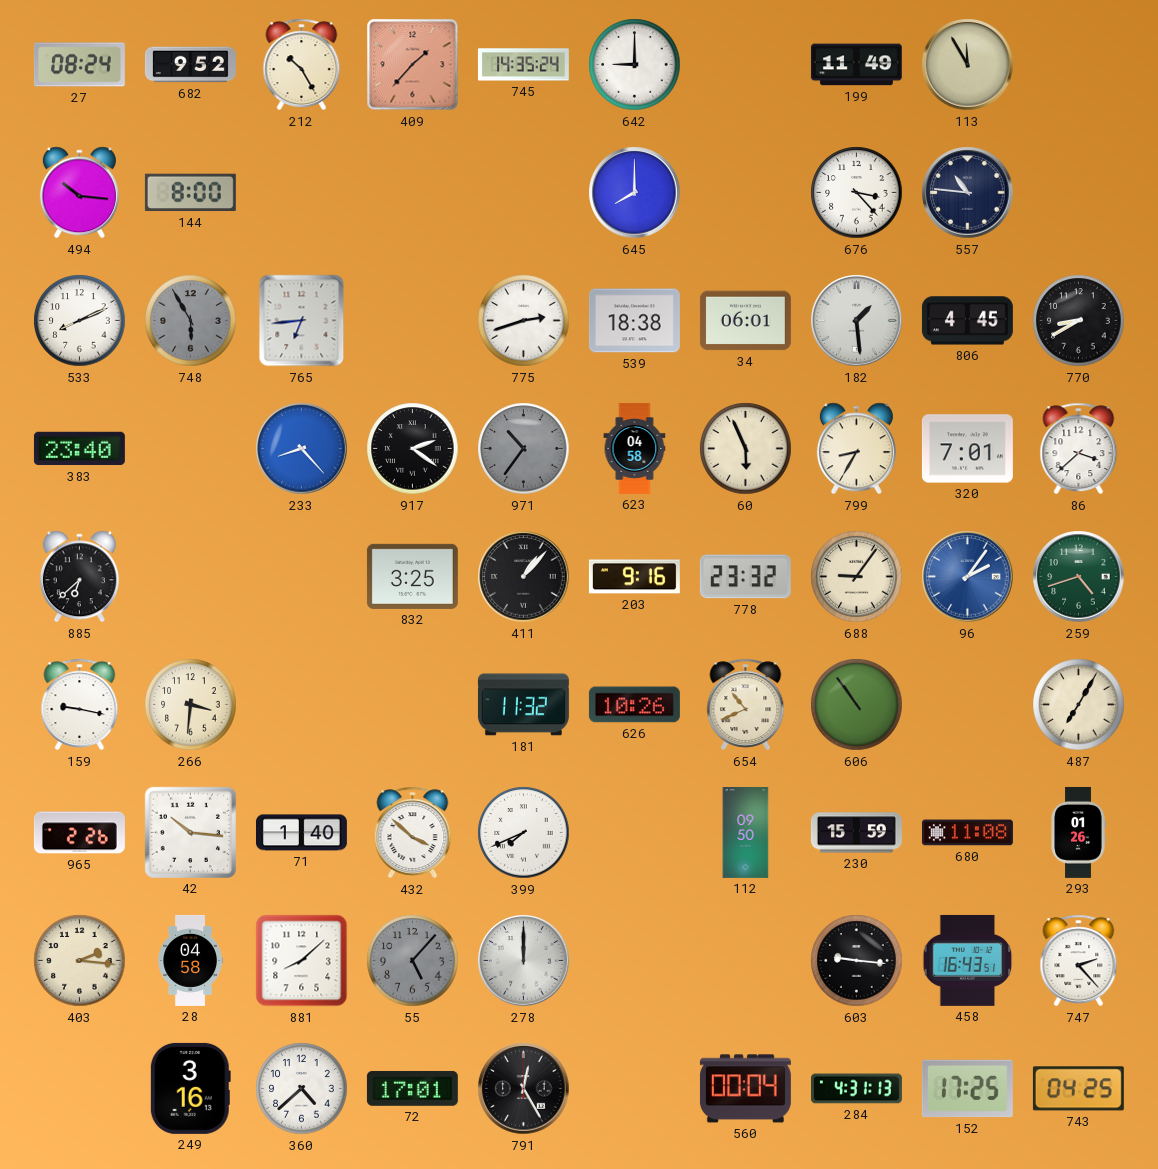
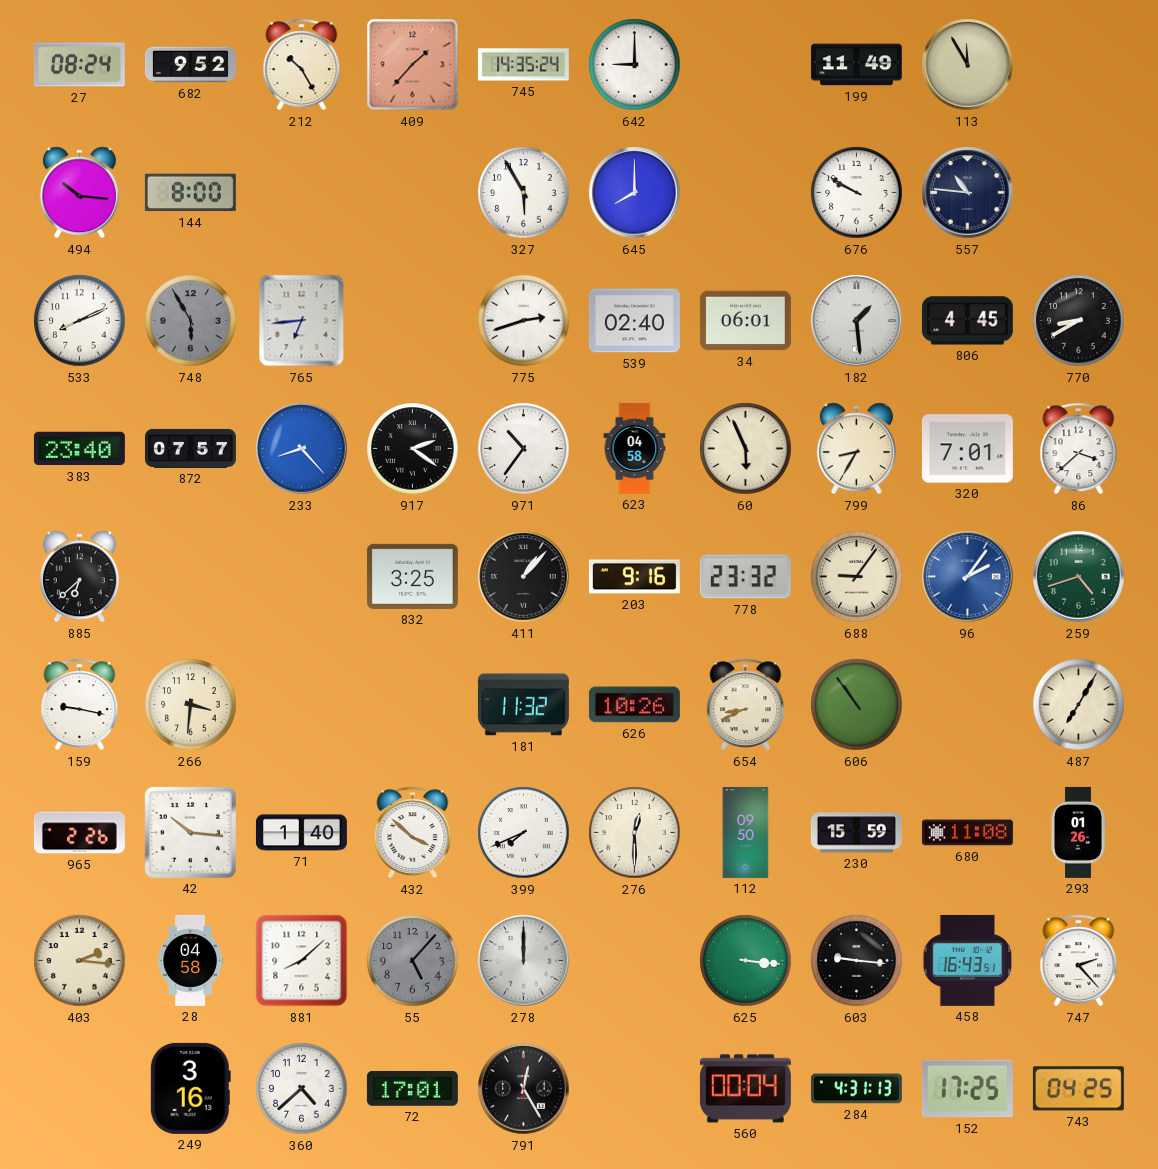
327: none -> 5:55 (524, 193)
676: 3:23 -> 9:50 (857, 193)
539: 18:38 -> 02:40 (634, 321)
872: none -> 07:57 (190, 448)
971 dial: grey -> white (524, 449)
654: 10:41 -> 8:41 (746, 705)
276: none -> 12:30 (635, 833)
625: none -> 3:16 (746, 961)
